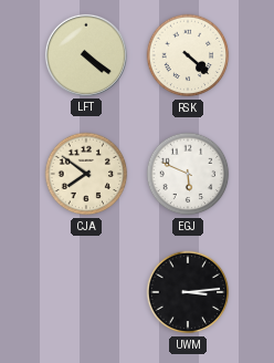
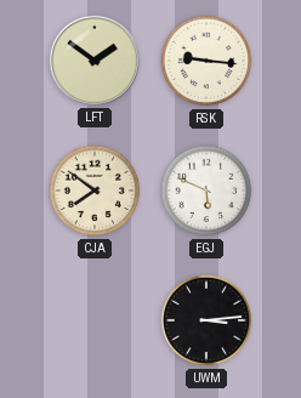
LFT: 4:21 -> 1:51 (95, 61)
RSK: 4:22 -> 9:16 (206, 61)
